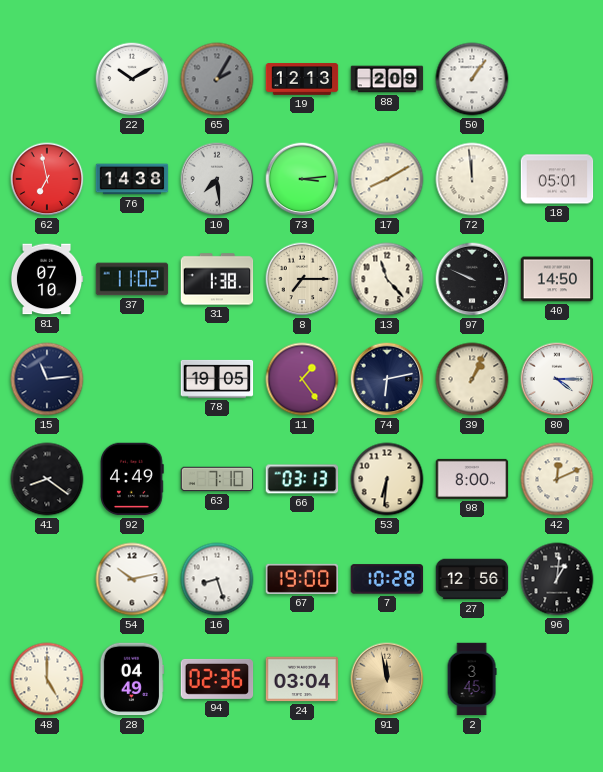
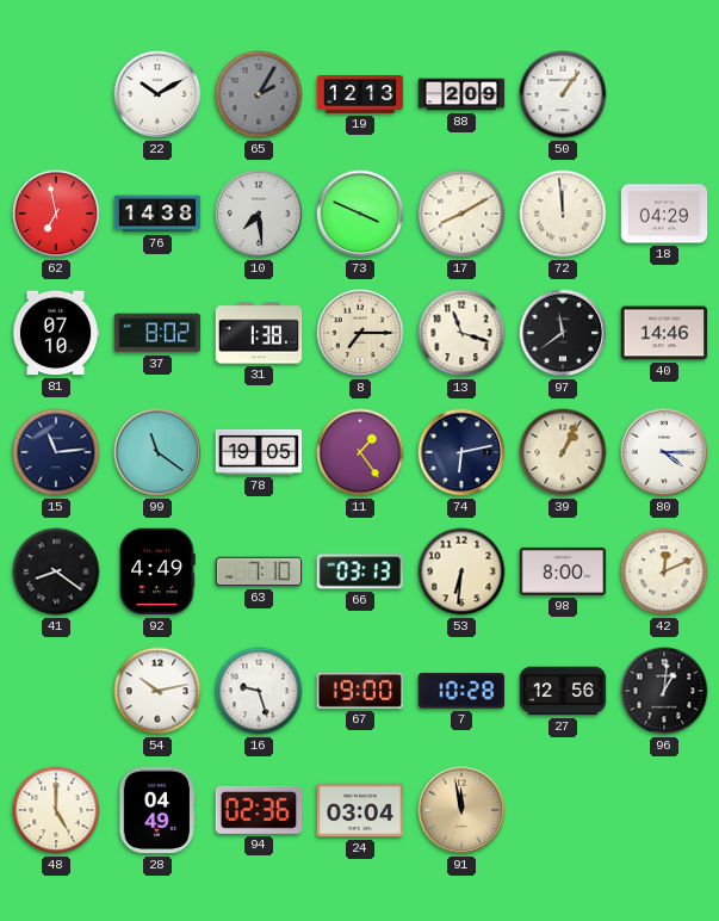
73: 3:14 -> 3:49 (360, 214)
18: 05:01 -> 04:29 (664, 214)
37: 11:02 -> 8:02 (157, 333)
13: 11:23 -> 11:18 (461, 333)
97: 9:49 -> 11:39 (563, 333)
40: 14:50 -> 14:46 (664, 333)
99: none -> 11:21 (157, 452)
16: 8:27 -> 9:27 (259, 691)
2: 3:45 -> none (472, 679)
